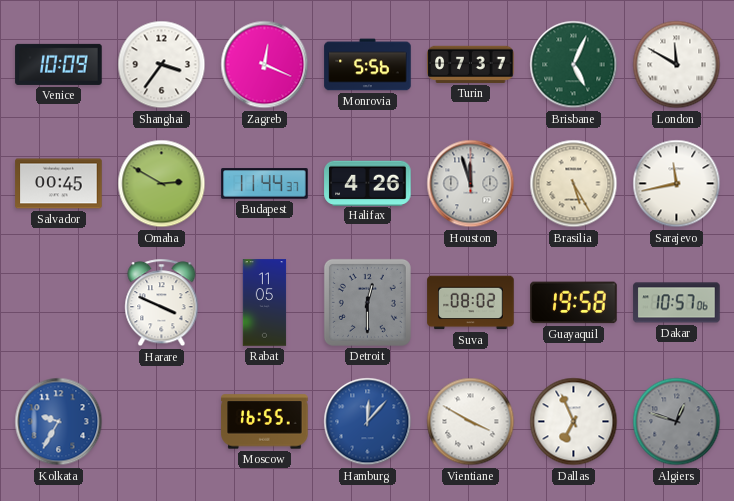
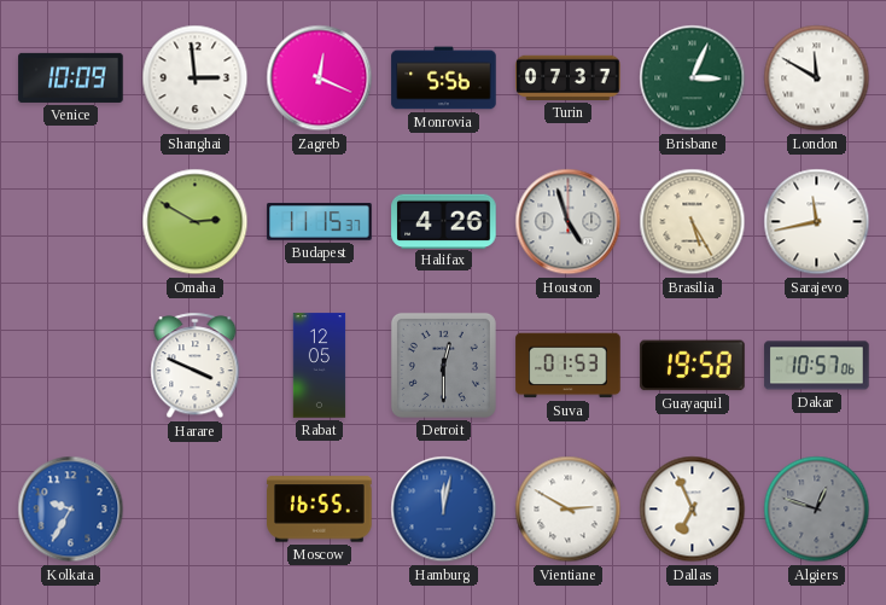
Shanghai: 3:36 -> 2:59 (196, 78)
Brisbane: 5:04 -> 3:04 (693, 78)
Salvador: 00:45 -> none (59, 184)
Budapest: 11:44 -> 11:15 (320, 222)
Houston: 11:57 -> 4:57 (569, 222)
Rabat: 11:05 -> 12:05 (320, 366)
Suva: 08:02 -> 01:53 (569, 366)
Hamburg: 12:07 -> 12:02 (444, 510)
Vientiane: 3:50 -> 2:50 (569, 510)
